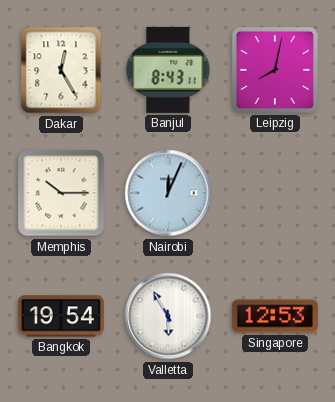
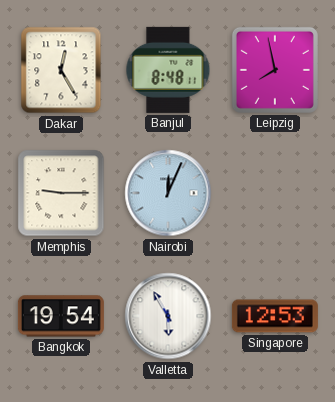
Banjul: 8:43 -> 8:48 (168, 70)
Leipzig: 8:02 -> 7:58 (275, 70)
Memphis: 10:15 -> 9:15 (61, 193)
